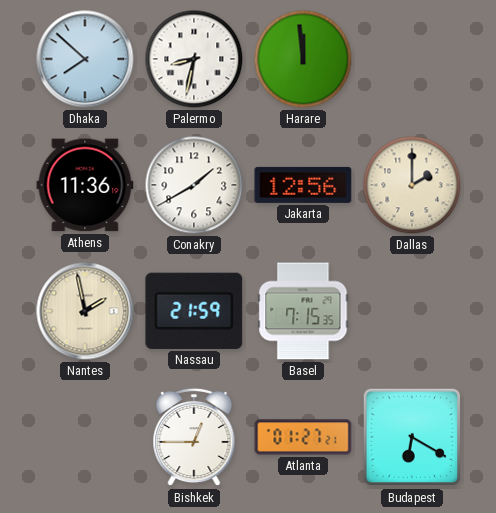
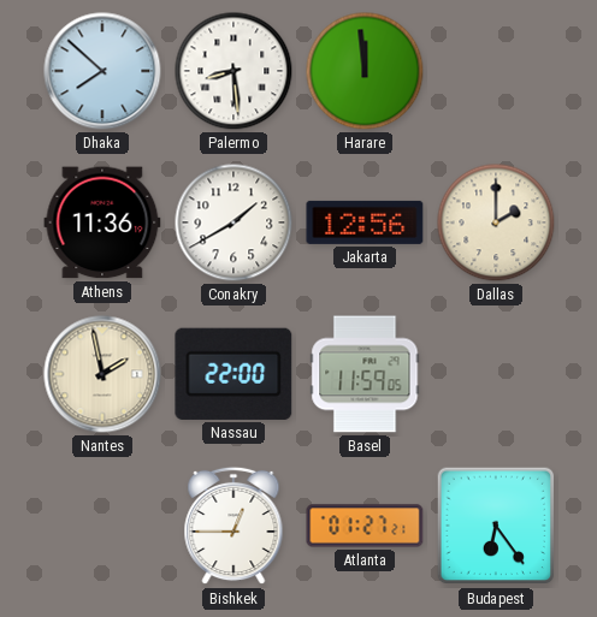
Palermo: 8:32 -> 8:29 (234, 71)
Nassau: 21:59 -> 22:00 (234, 374)
Basel: 7:15 -> 11:59 (365, 374)
Budapest: 6:20 -> 6:24 (496, 526)
